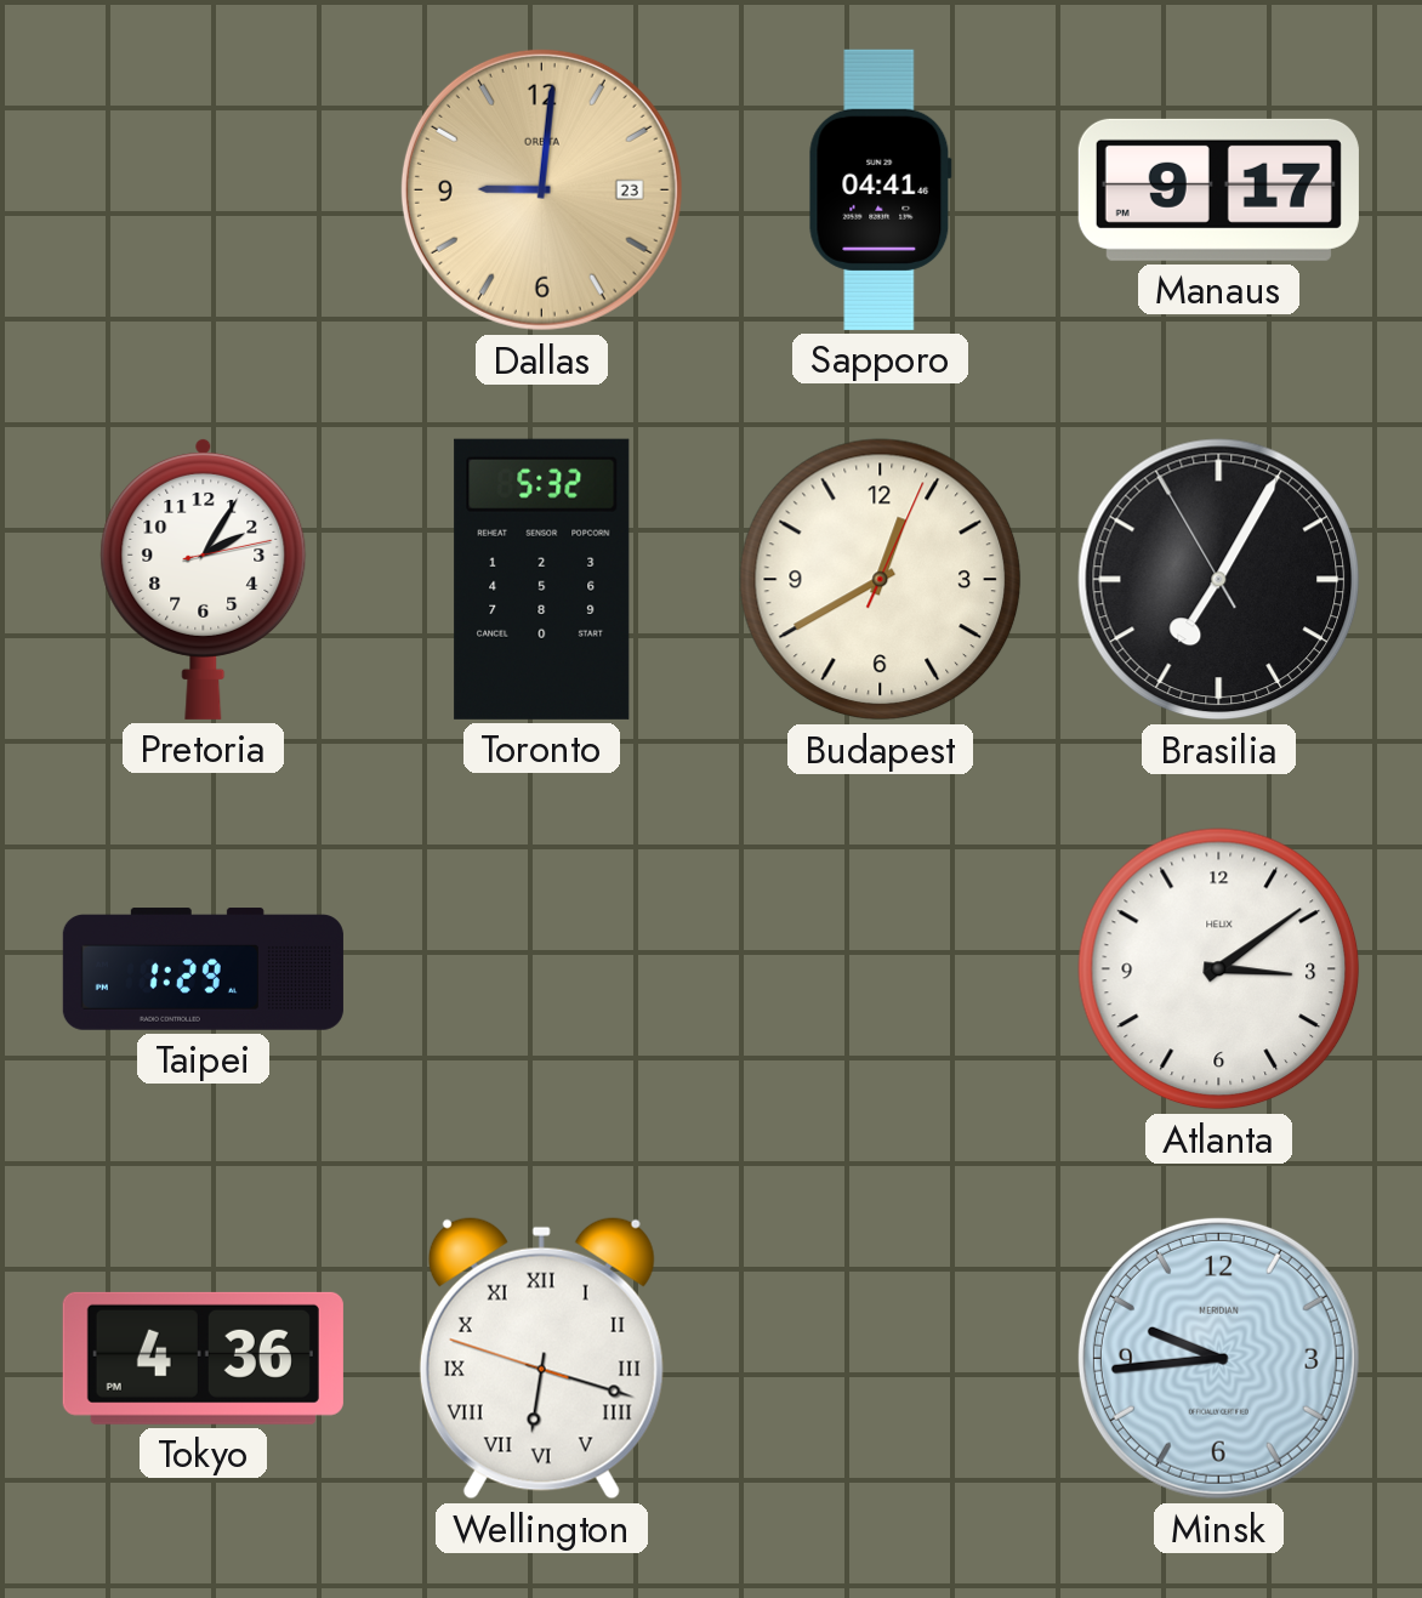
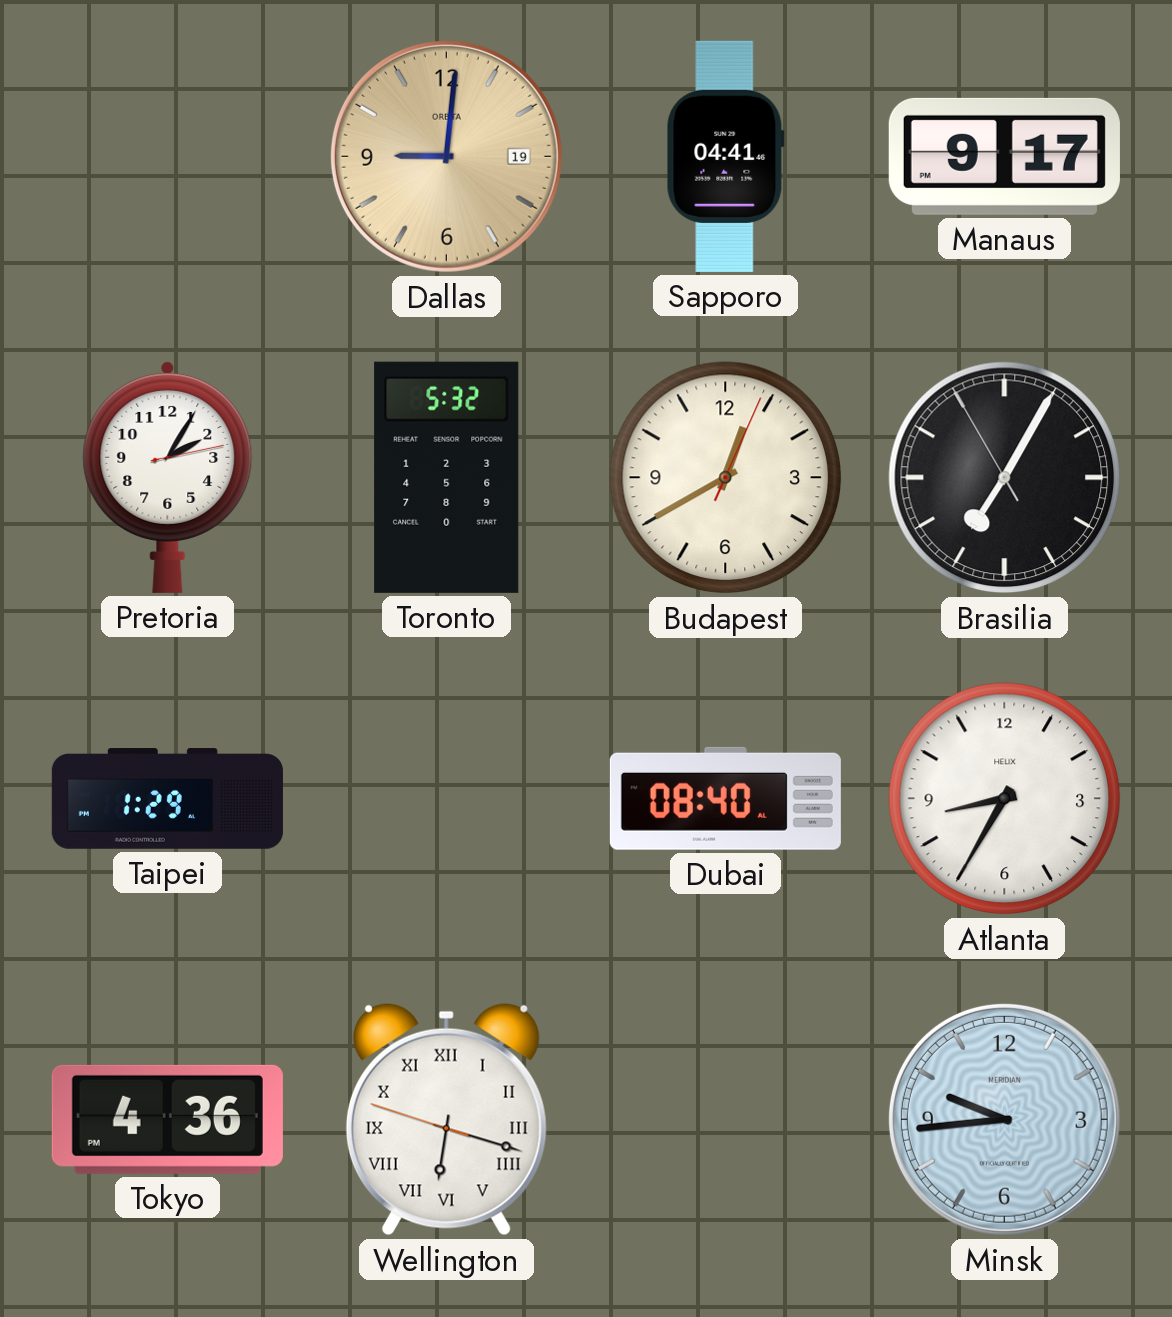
Dallas date: 23 -> 19 (446, 156)
Dubai: none -> 08:40 (725, 798)
Atlanta: 3:09 -> 8:35 (1005, 799)
